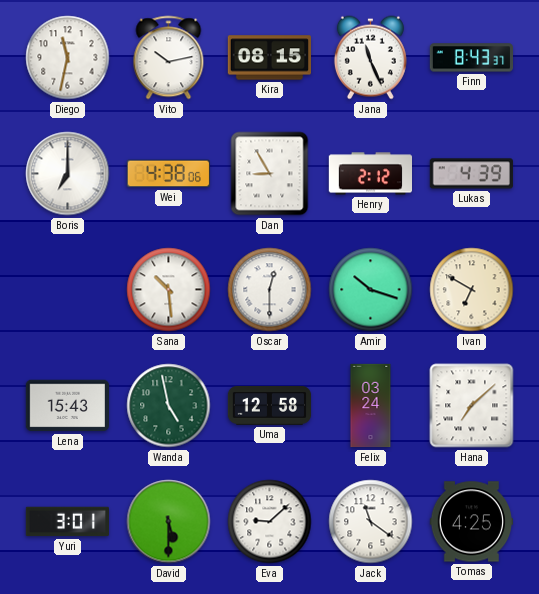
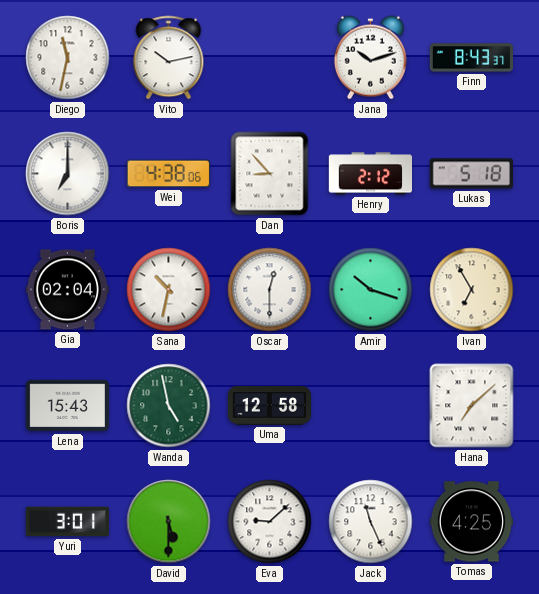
Kira: 08:15 -> none (269, 58)
Jana: 11:26 -> 10:12 (370, 58)
Dan: 8:55 -> 8:53 (270, 174)
Lukas: 4:39 -> 5:18 (471, 174)
Gia: none -> 02:04 (67, 290)
Sana: 10:29 -> 10:32 (169, 290)
Ivan: 6:50 -> 6:55 (472, 290)
Felix: 03:24 -> none (371, 406)
Jack: 11:21 -> 11:26 (371, 522)
